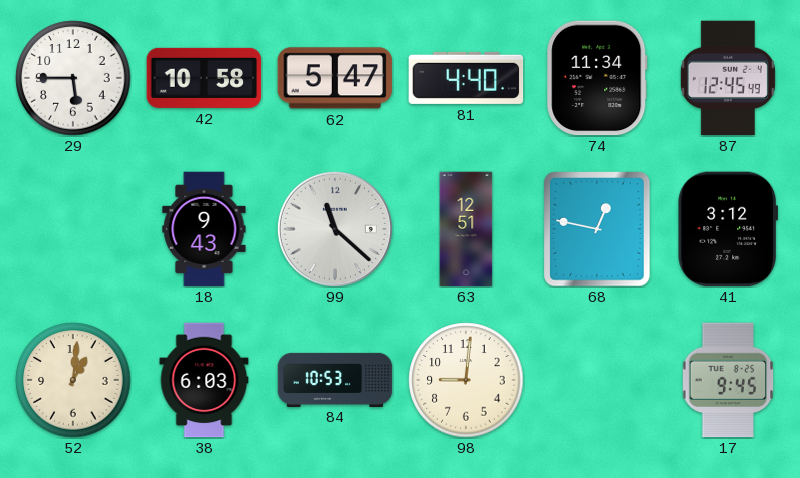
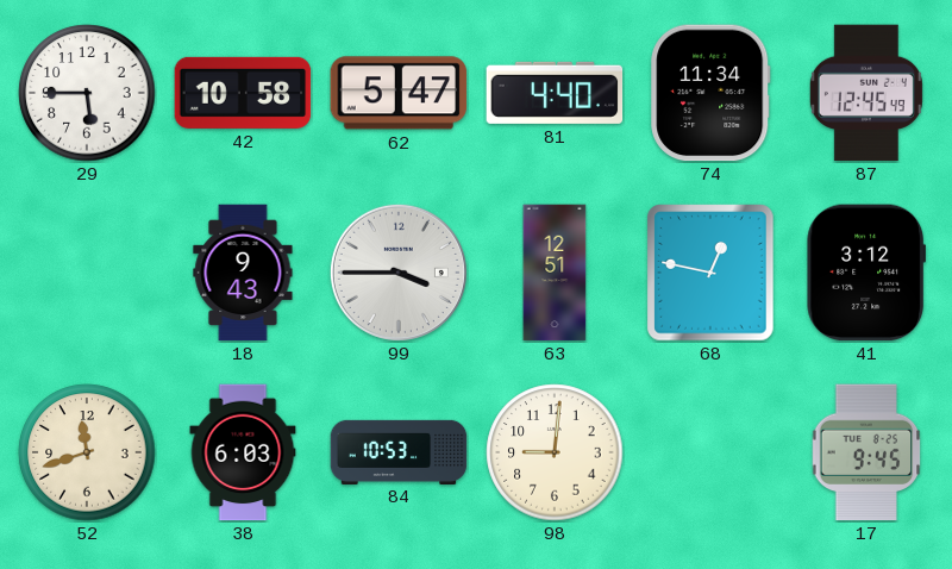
99: 11:22 -> 3:45 (399, 273)
52: 1:01 -> 11:42 (87, 452)
